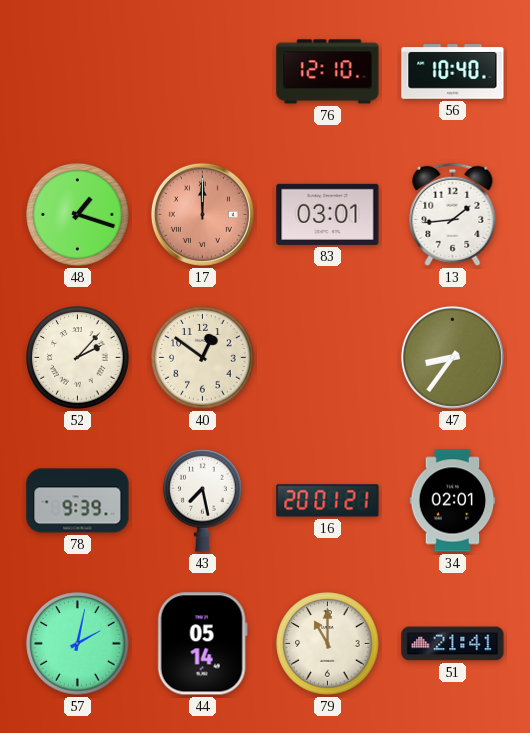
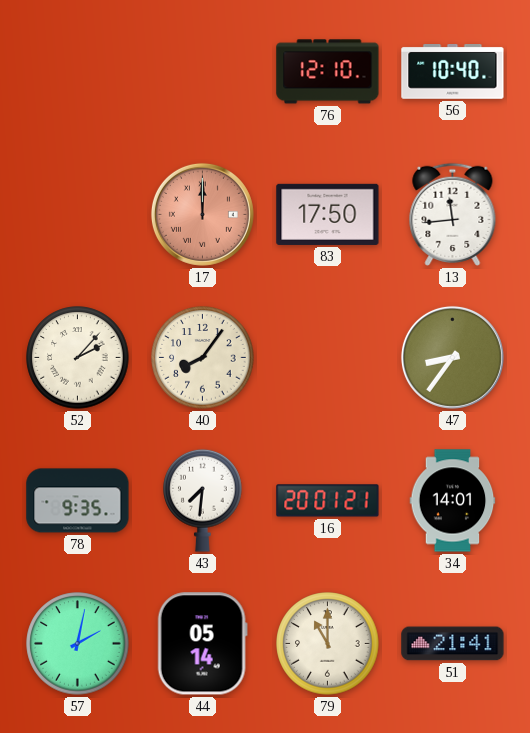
48: 1:18 -> none (78, 215)
83: 03:01 -> 17:50 (328, 214)
13: 1:44 -> 11:44 (453, 214)
40: 12:51 -> 8:06 (203, 358)
78: 9:39 -> 9:35 (78, 501)
43: 7:28 -> 7:31 (203, 500)
34: 02:01 -> 14:01 (453, 501)
